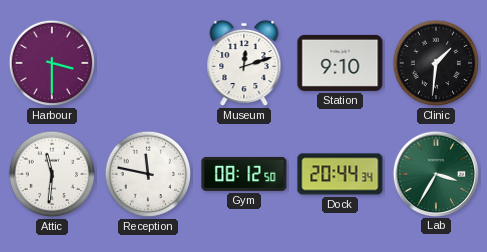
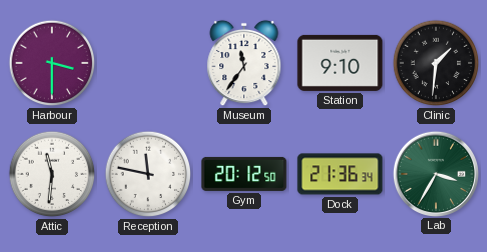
Museum: 12:12 -> 11:36 (244, 63)
Gym: 08:12 -> 20:12 (244, 174)
Dock: 20:44 -> 21:36 (340, 174)
